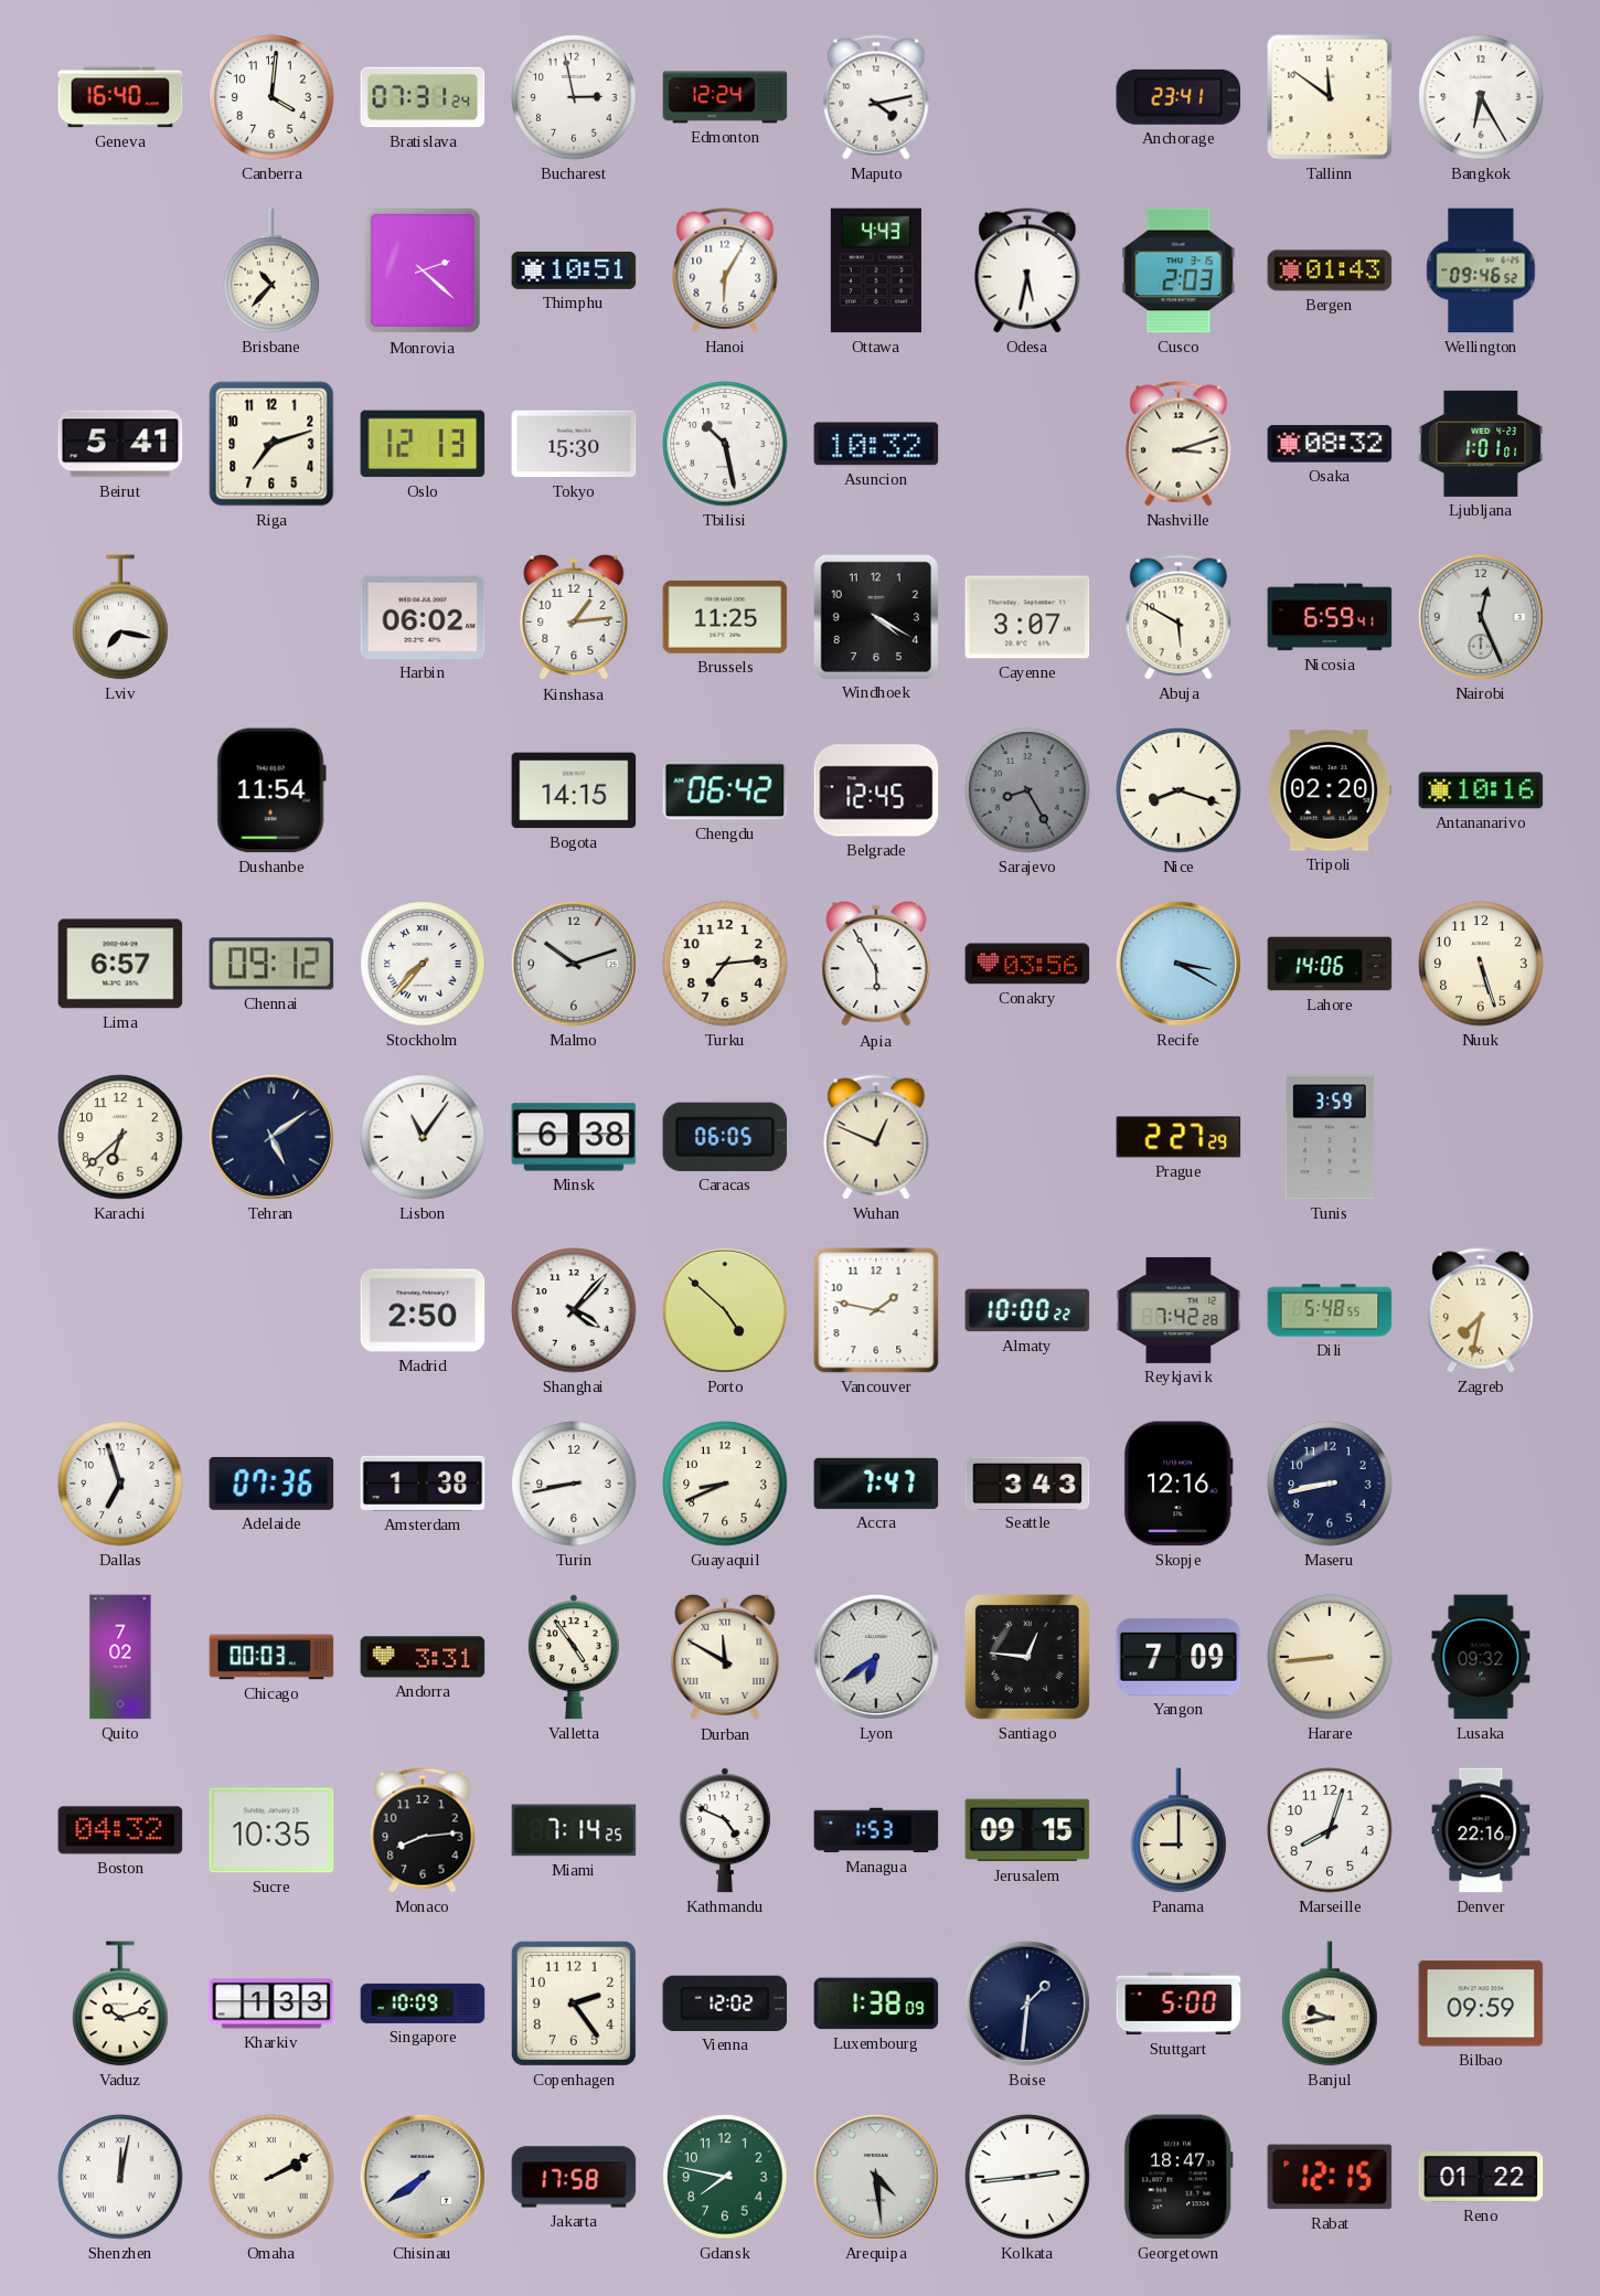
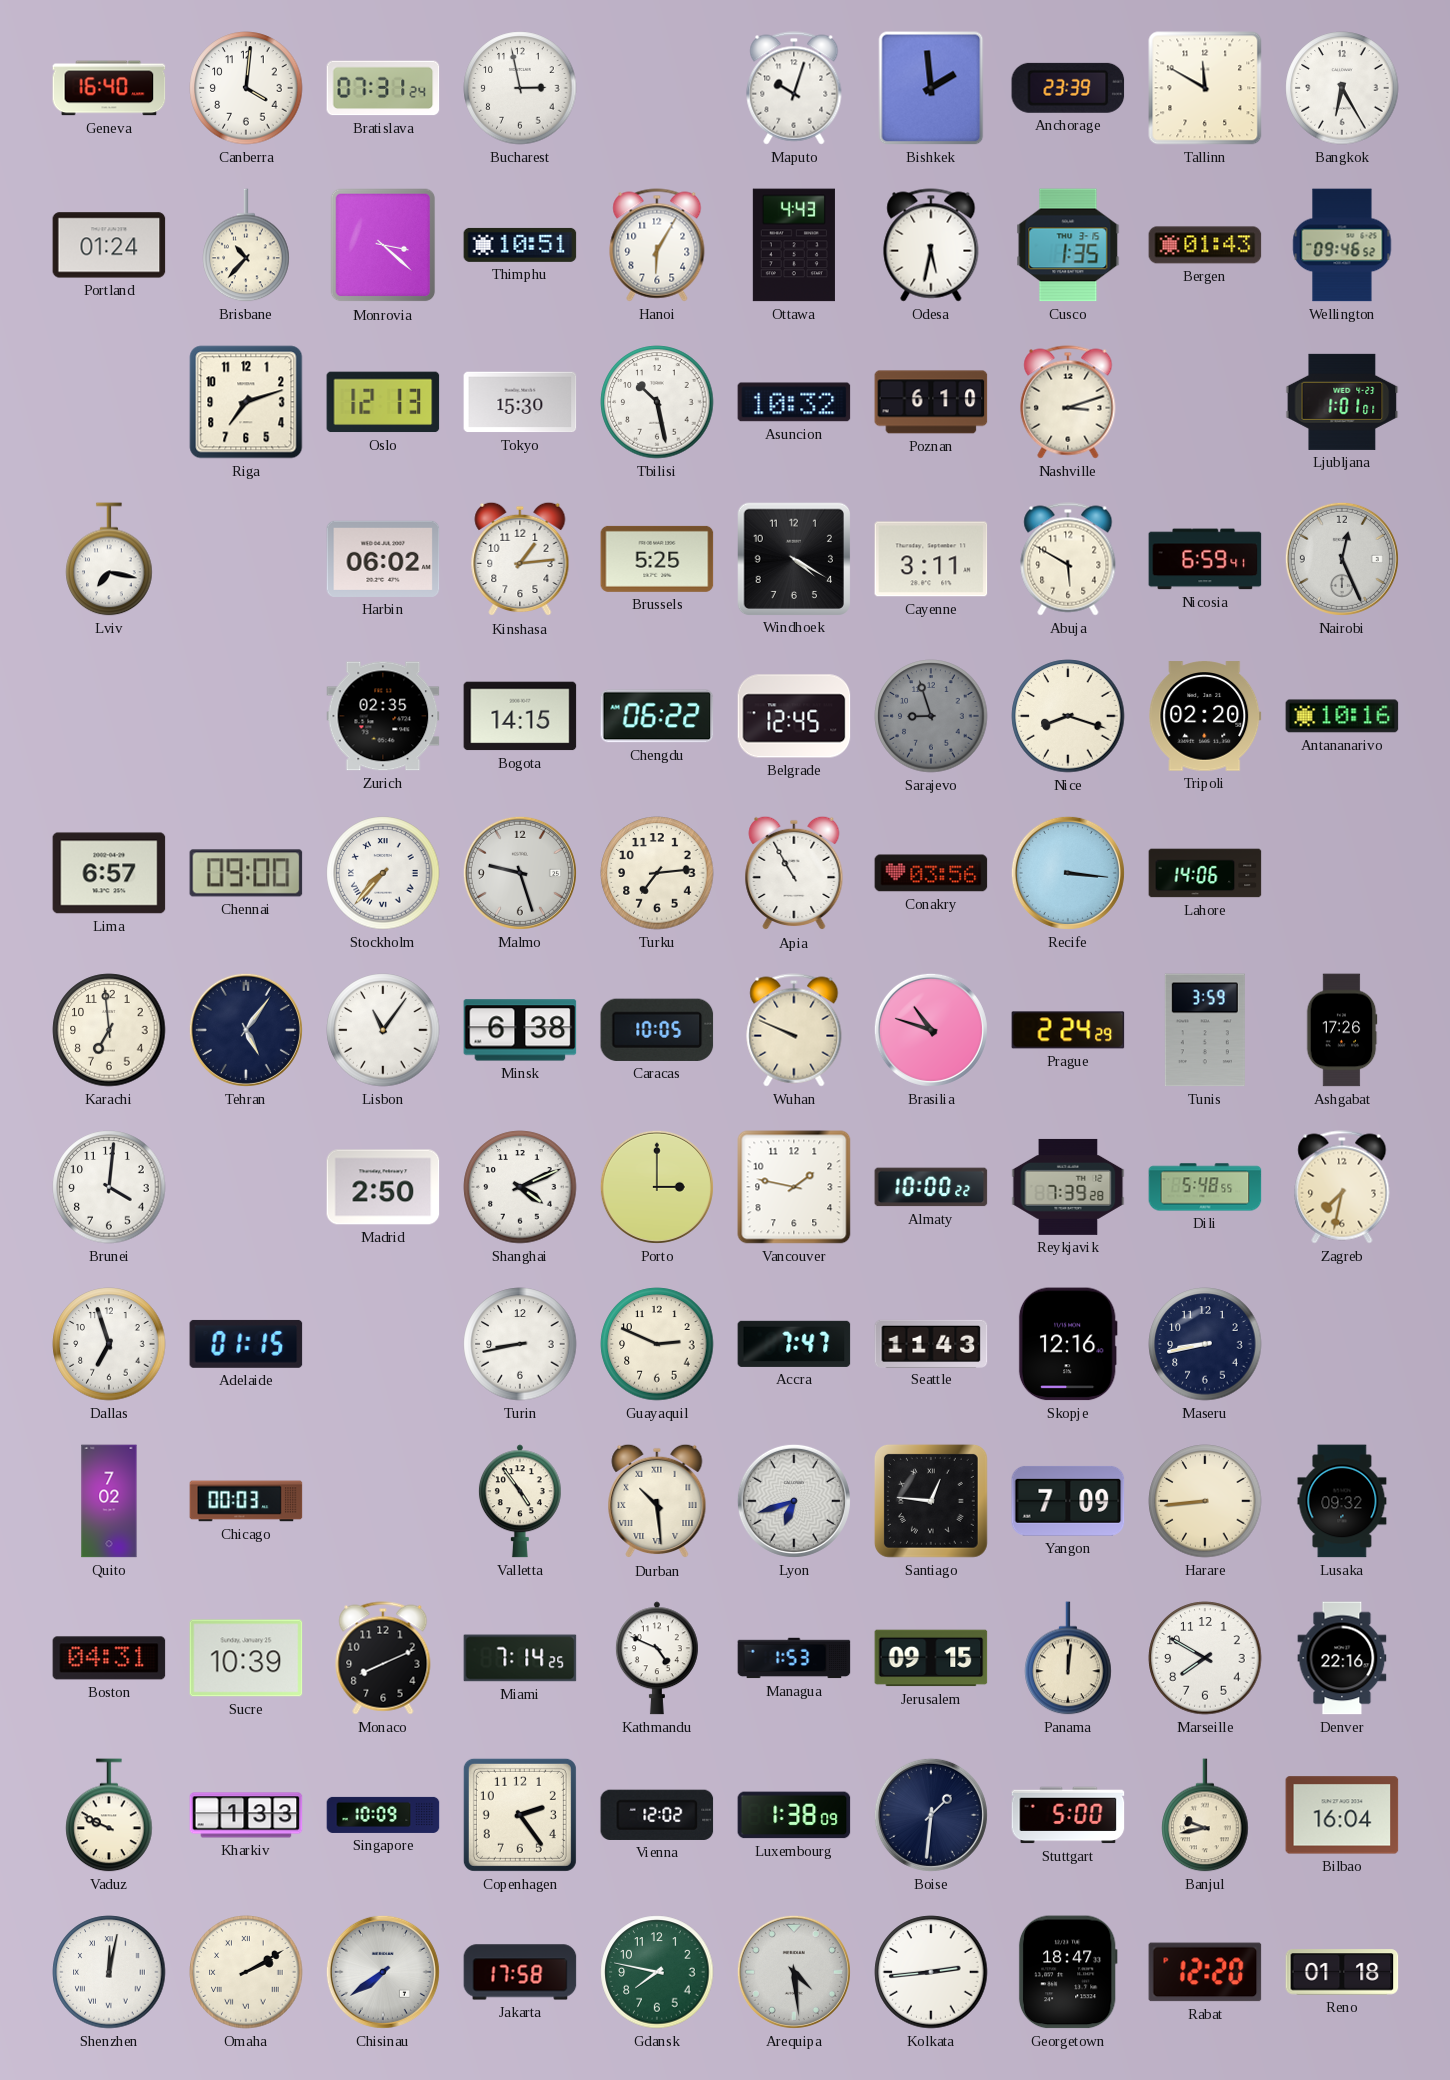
Edmonton: 12:24 -> none (725, 97)
Maputo: 4:13 -> 10:03 (794, 88)
Bishkek: none -> 1:59 (931, 88)
Anchorage: 23:41 -> 23:39 (1068, 88)
Tallinn: 11:51 -> 11:50 (1205, 88)
Portland: none -> 01:24 (109, 245)
Monrovia: 2:22 -> 3:22 (383, 245)
Cusco: 2:03 -> 1:35 (1068, 245)
Beirut: 5:41 -> none (120, 444)
Poznan: none -> 6:10 (931, 402)
Osaka: 08:32 -> none (1330, 444)
Brussels: 11:25 -> 5:25 (657, 559)
Cayenne: 3:07 -> 3:11 (931, 559)
Dushanbe: 11:54 -> none (271, 790)
Zurich: none -> 02:35 (383, 716)
Chengdu: 06:42 -> 06:22 (657, 716)
Sarajevo: 8:25 -> 8:57 (931, 716)
Chennai: 09:12 -> 09:00 (246, 873)
Malmo: 10:12 -> 9:27 (520, 873)
Apia: 5:55 -> 10:55 (794, 873)
Recife: 3:20 -> 3:16 (1068, 873)
Nuuk: 5:27 -> none (1481, 964)
Karachi: 6:38 -> 6:59 (109, 1030)
Tehran: 5:09 -> 5:06 (246, 1030)
Caracas: 06:05 -> 10:05 (657, 1030)
Wuhan: 12:49 -> 9:49 (794, 1030)
Brasilia: none -> 10:48 (931, 1030)
Prague: 2:27 -> 2:24 (1068, 1030)
Ashgabat: none -> 17:26 (1342, 1030)
Brunei: none -> 4:01 (109, 1187)
Shanghai: 4:07 -> 4:11 (520, 1187)
Porto: 4:52 -> 3:00 (657, 1187)
Reykjavik: 7:42 -> 7:39 (1068, 1187)
Adelaide: 07:36 -> 01:15 (246, 1344)
Amsterdam: 1:38 -> none (423, 1484)
Guayaquil: 8:41 -> 2:49 (657, 1344)
Seattle: 3:43 -> 11:43 (931, 1343)
Andorra: 3:31 -> none (423, 1657)
Durban: 11:50 -> 10:29 (657, 1501)
Lyon: 6:39 -> 6:42 (794, 1501)
Boston: 04:32 -> 04:31 (109, 1658)
Sucre: 10:35 -> 10:39 (246, 1658)
Monaco: 8:14 -> 8:11 (383, 1658)
Panama: 9:00 -> 12:01 (1068, 1658)
Marseille: 8:03 -> 7:50 (1205, 1658)
Vaduz: 10:12 -> 9:49 (109, 1815)
Bilbao: 09:59 -> 16:04 (1342, 1815)
Rabat: 12:15 -> 12:20 (1205, 1972)
Reno: 01:22 -> 01:18 (1342, 1972)
